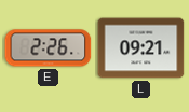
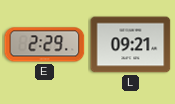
E: 2:26 -> 2:29 (45, 45)
